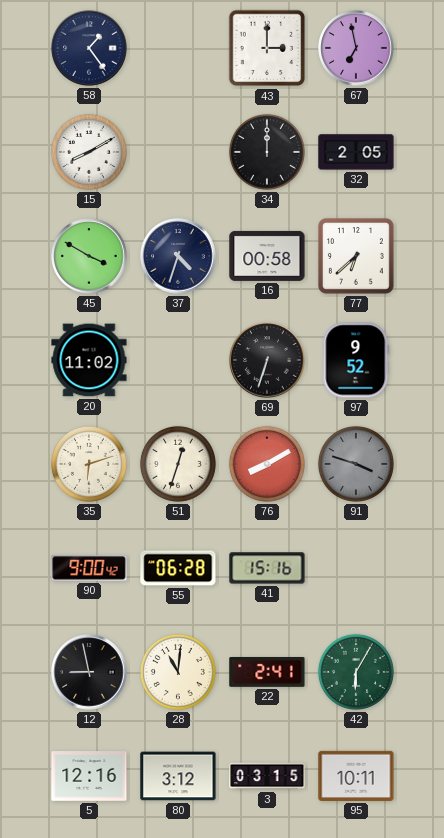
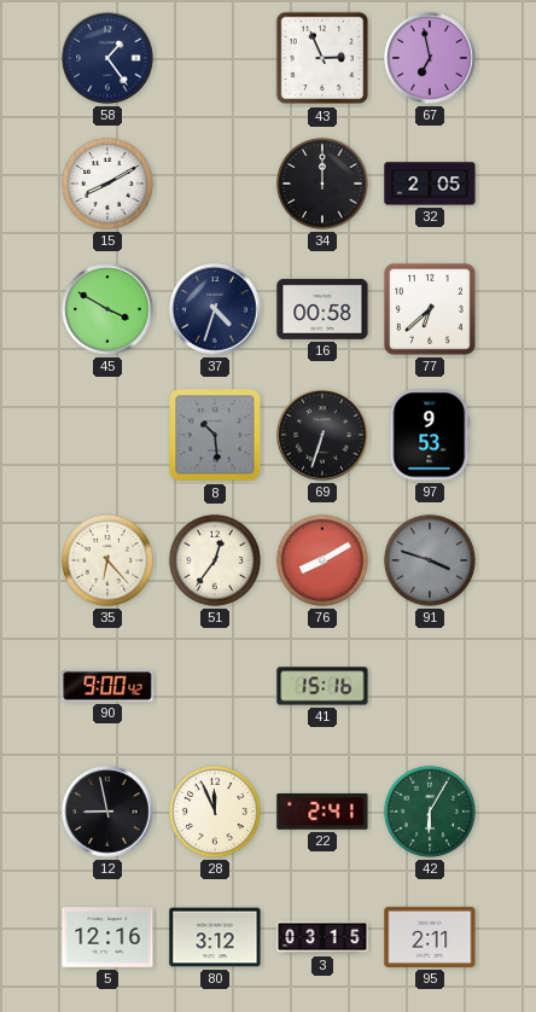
43: 3:00 -> 2:56 (322, 58)
20: 11:02 -> none (89, 360)
8: none -> 10:29 (215, 435)
97: 9:52 -> 9:53 (430, 435)
35: 6:12 -> 6:23 (107, 560)
51: 12:33 -> 12:36 (215, 560)
55: 06:28 -> none (178, 568)
28: 11:01 -> 11:56 (215, 812)
95: 10:11 -> 2:11 (430, 937)
